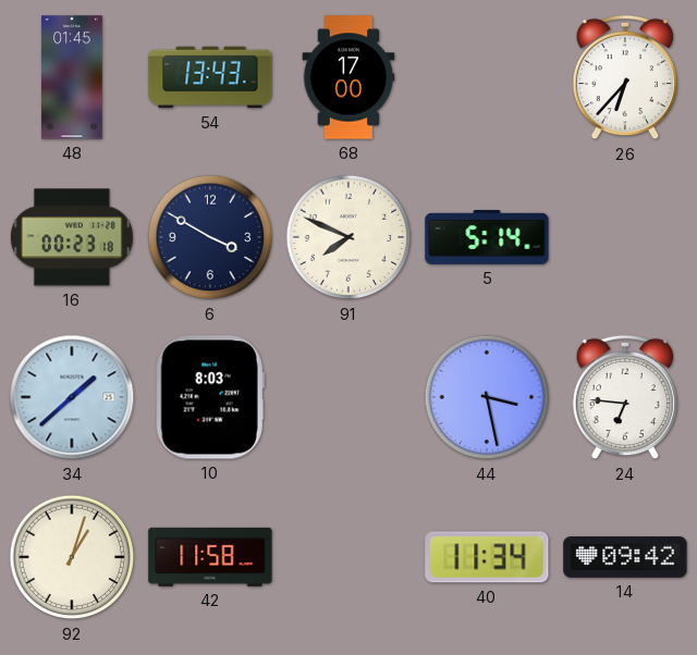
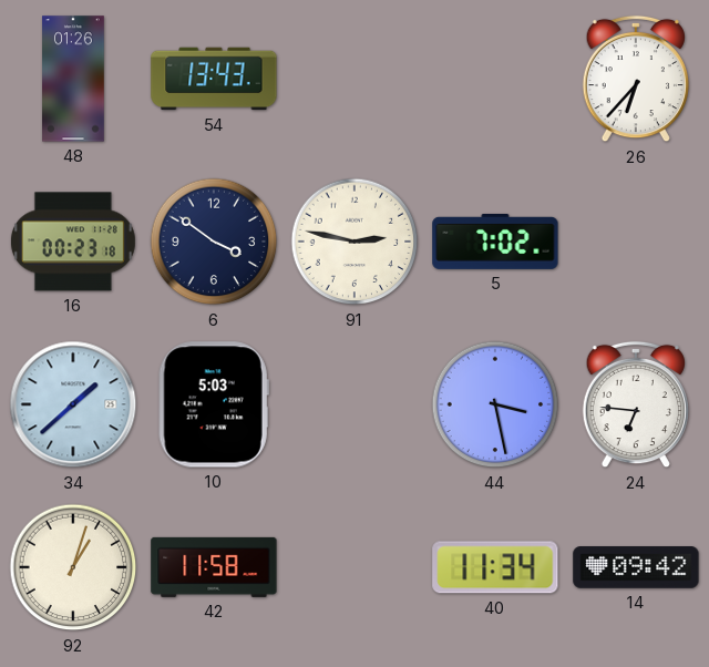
48: 01:45 -> 01:26 (73, 79)
68: 17:00 -> none (348, 77)
6: 3:50 -> 3:51 (214, 242)
91: 7:49 -> 2:47 (354, 242)
5: 5:14 -> 7:02 (495, 242)
10: 8:03 -> 5:03 (214, 404)
